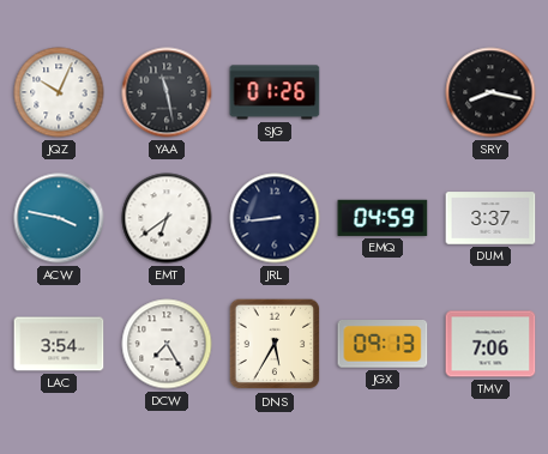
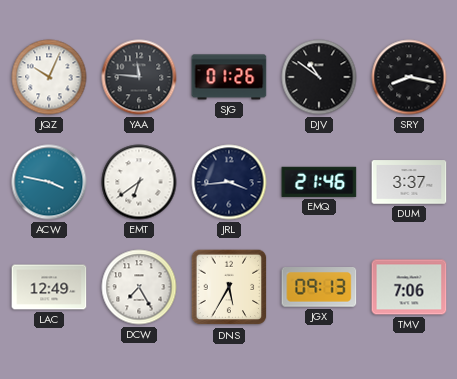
YAA: 11:28 -> 11:46 (139, 77)
DJV: none -> 10:51 (319, 77)
JRL: 8:44 -> 3:44 (229, 182)
EMQ: 04:59 -> 21:46 (319, 182)
LAC: 3:54 -> 12:49 (49, 287)
